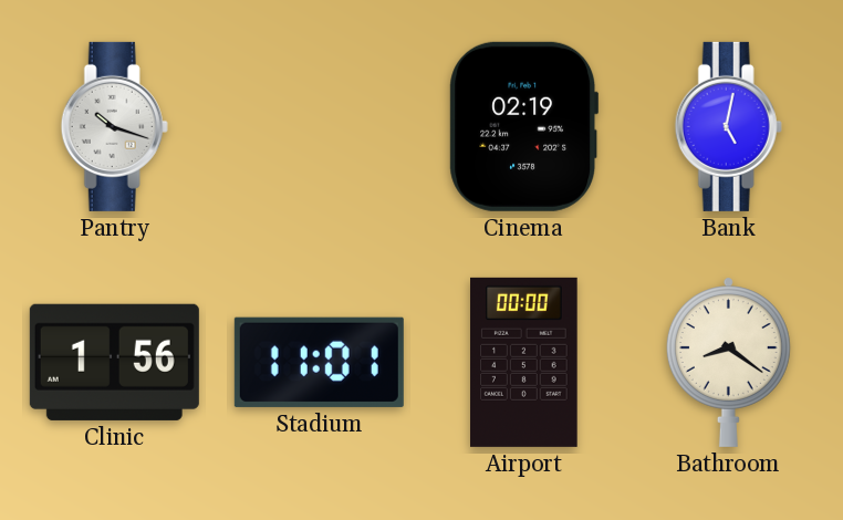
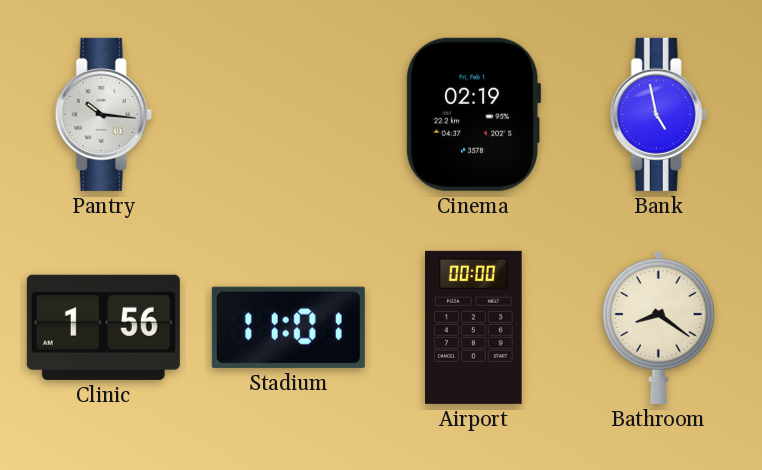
Pantry: 10:18 -> 10:16 (103, 114)
Bank: 5:02 -> 4:58 (658, 114)
